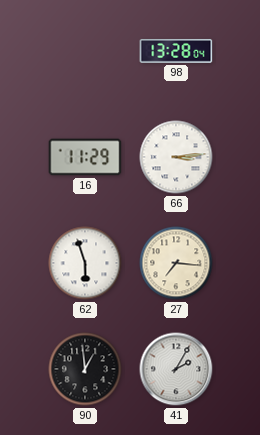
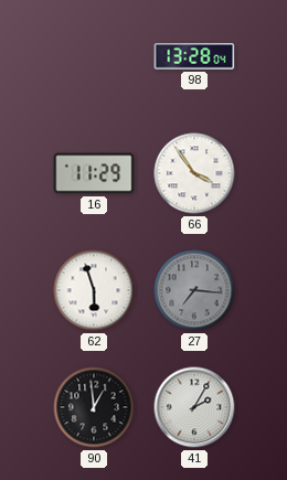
66: 3:14 -> 3:54 (194, 173)
27 dial: cream -> grey (194, 290)
